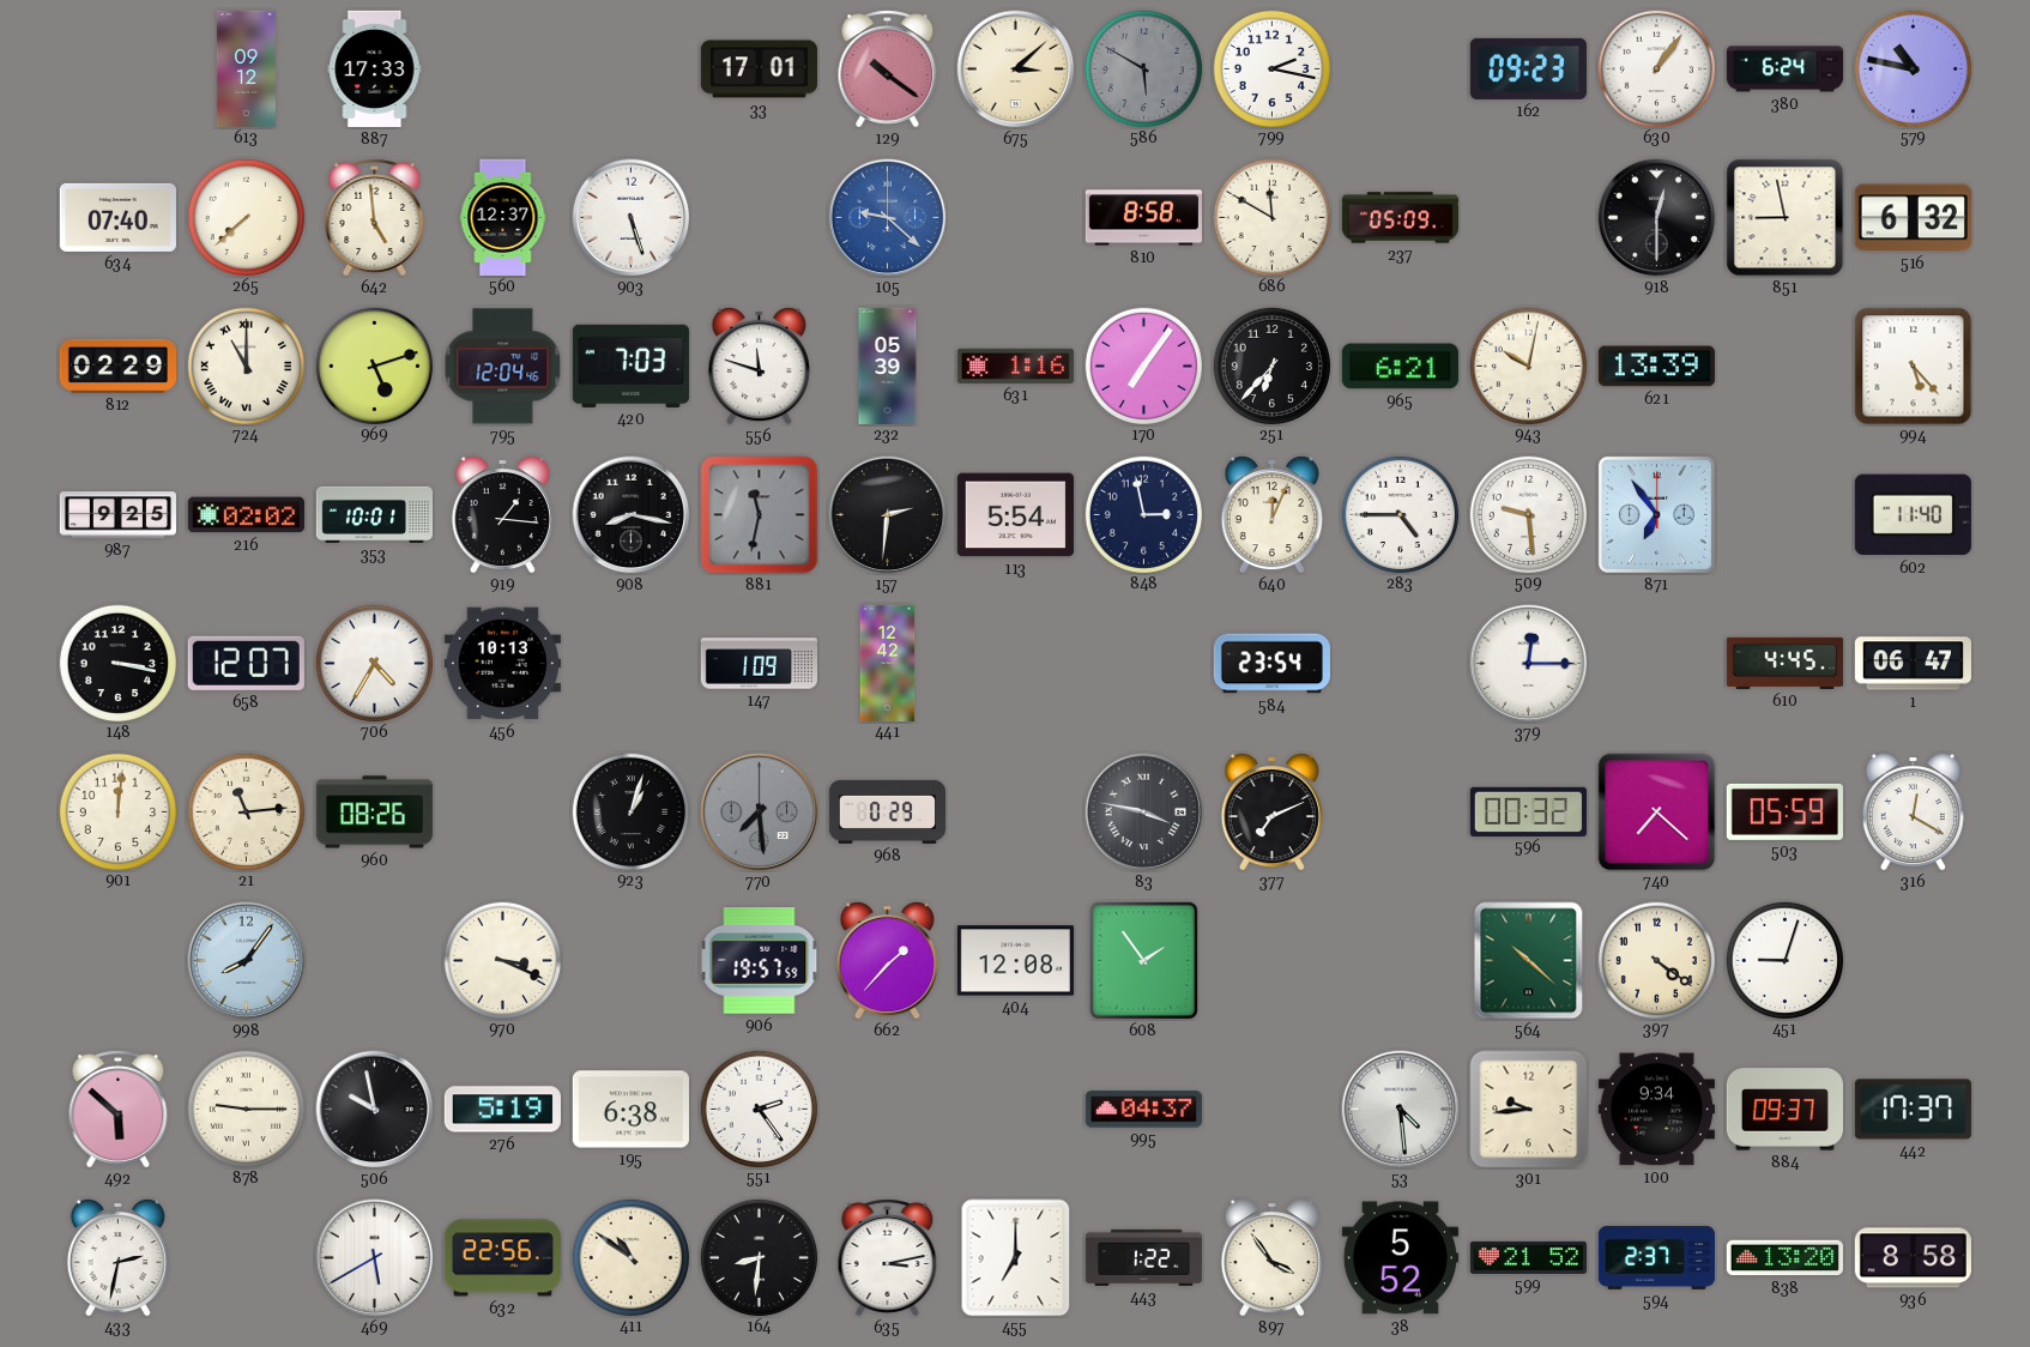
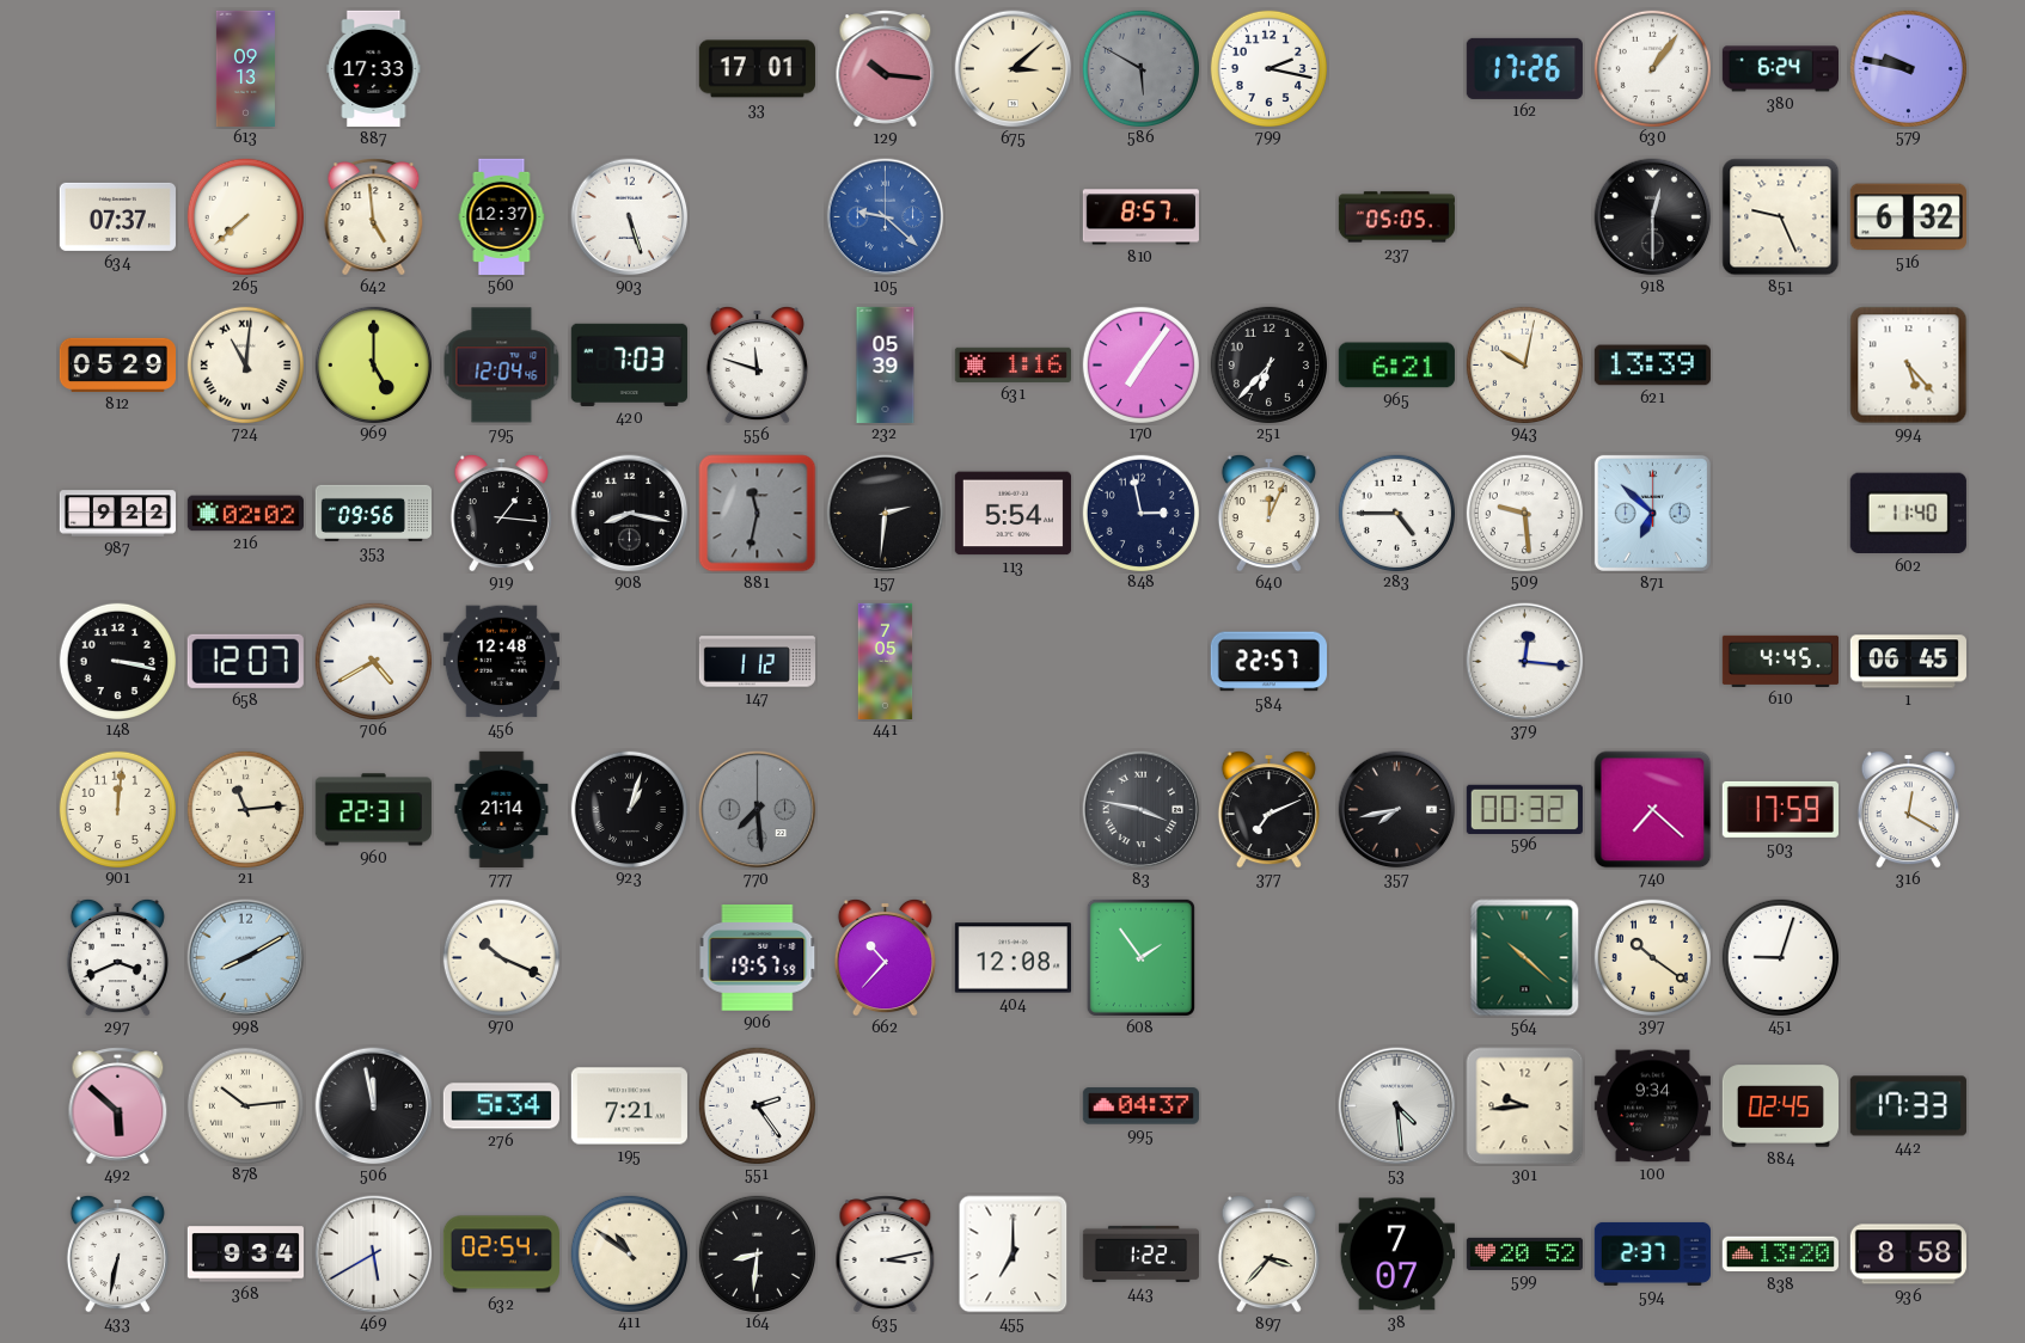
613: 09:12 -> 09:13 (245, 68)
129: 10:21 -> 10:16 (886, 69)
162: 09:23 -> 17:26 (1524, 68)
579: 10:47 -> 9:47 (1908, 68)
634: 07:40 -> 07:37 (117, 216)
810: 8:58 -> 8:57 (1140, 217)
686: 11:50 -> none (1271, 217)
237: 05:09 -> 05:05 (1396, 217)
851: 8:58 -> 9:26 (1781, 217)
812: 02:29 -> 05:29 (117, 364)
724: 11:00 -> 11:01 (245, 364)
969: 5:12 -> 5:00 (373, 364)
987: 9:25 -> 9:22 (117, 514)
353: 10:01 -> 09:56 (373, 513)
871: 6:54 -> 6:52 (1652, 513)
706: 4:35 -> 4:40 (373, 661)
456: 10:13 -> 12:48 (501, 662)
147: 1:09 -> 1:12 (757, 662)
441: 12:42 -> 7:05 (886, 661)
584: 23:54 -> 22:57 (1268, 662)
379: 12:15 -> 12:16 (1525, 662)
1: 06:47 -> 06:45 (1908, 662)
960: 08:26 -> 22:31 (373, 810)
777: none -> 21:14 (502, 809)
968: 0:29 -> none (887, 811)
357: none -> 7:43 (1397, 810)
503: 05:59 -> 17:59 (1780, 809)
297: none -> 3:41 (117, 957)
998: 8:06 -> 8:10 (246, 958)
970: 3:19 -> 10:19 (501, 957)
662: 1:37 -> 10:37 (885, 957)
397: 4:21 -> 10:21 (1652, 957)
878: 9:15 -> 10:14 (245, 1105)
506: 9:58 -> 11:58 (374, 1106)
276: 5:19 -> 5:34 (501, 1106)
195: 6:38 -> 7:21 (629, 1106)
884: 09:37 -> 02:45 (1780, 1106)
442: 17:37 -> 17:33 (1908, 1106)
433: 2:32 -> 6:32 (117, 1253)
368: none -> 9:34 (245, 1255)
632: 22:56 -> 02:54 (501, 1255)
897: 3:54 -> 3:37 (1268, 1253)
38: 5:52 -> 7:07 (1396, 1255)
599: 21:52 -> 20:52 (1524, 1253)
